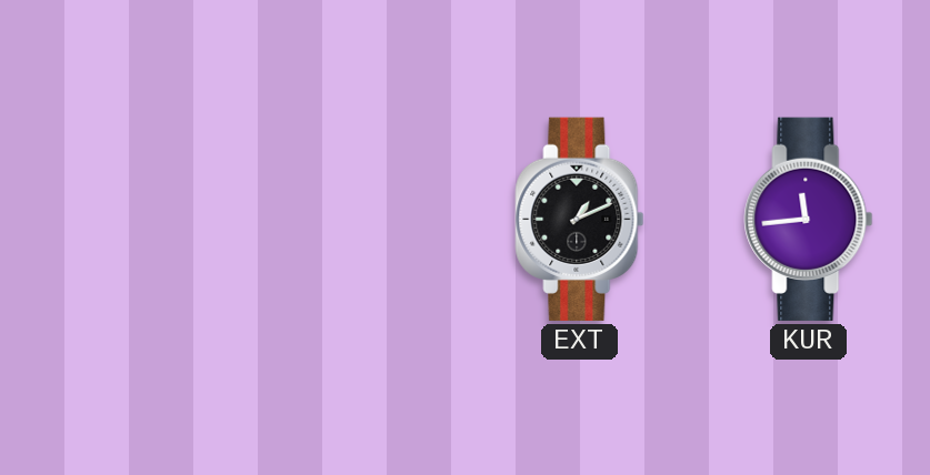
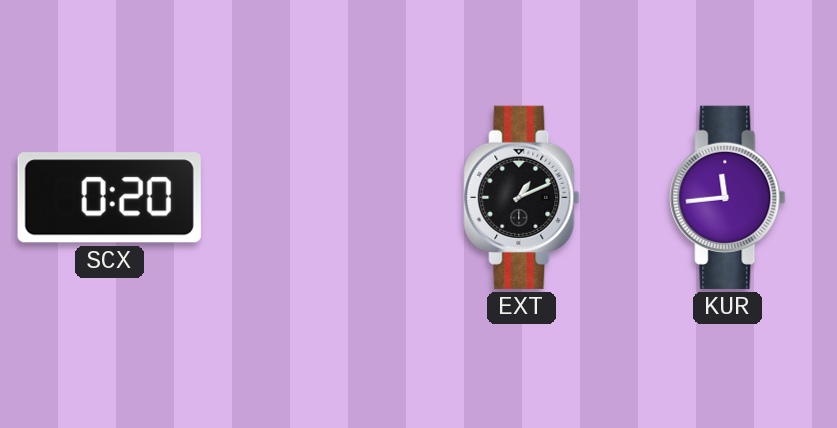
SCX: none -> 0:20 (109, 198)
